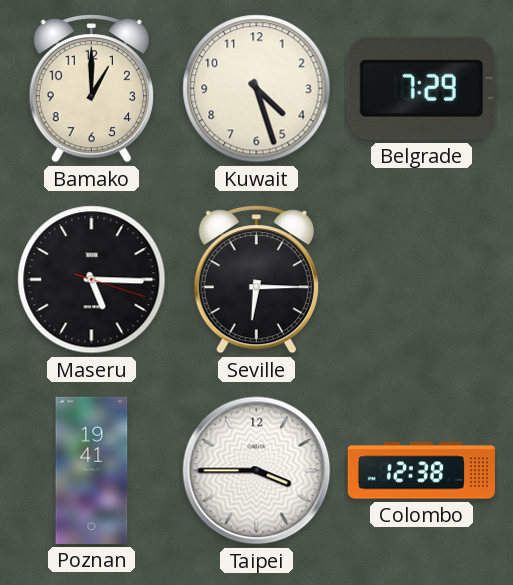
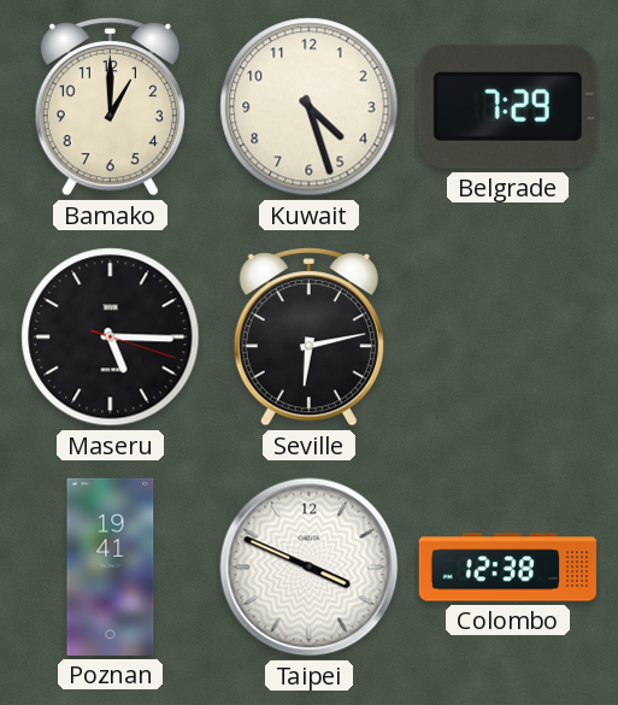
Seville: 6:15 -> 6:13 (308, 337)
Taipei: 3:45 -> 3:49 (310, 568)
